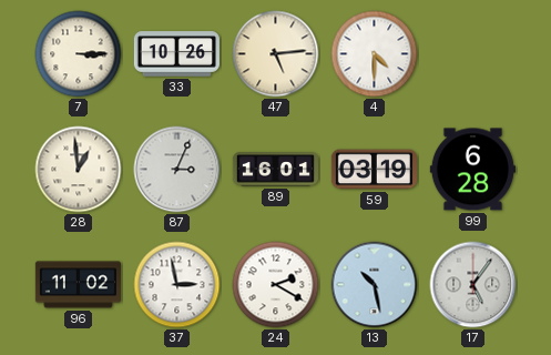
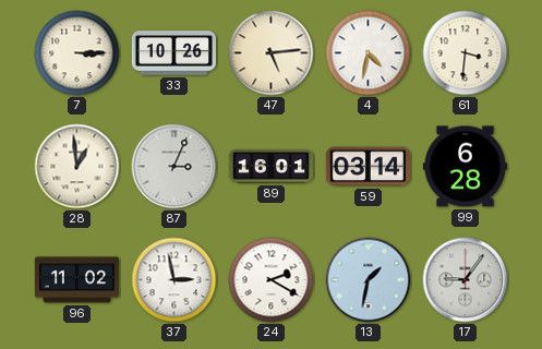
4: 4:30 -> 4:32 (369, 53)
61: none -> 3:31 (466, 53)
59: 03:19 -> 03:14 (368, 167)
13: 10:28 -> 1:32 (369, 280)
17: 5:06 -> 9:06 (466, 280)
